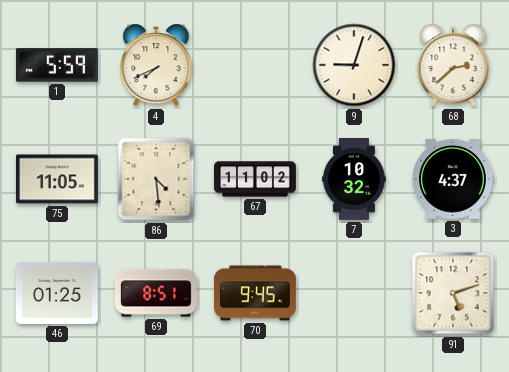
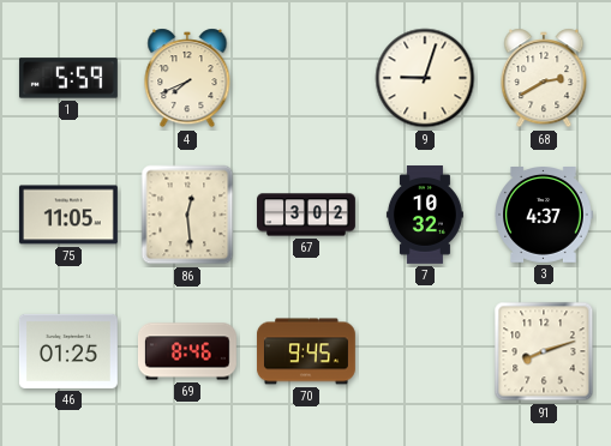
68: 2:38 -> 2:40 (544, 78)
86: 4:29 -> 12:29 (187, 215)
67: 11:02 -> 3:02 (307, 215)
69: 8:51 -> 8:46 (187, 351)
91: 5:12 -> 8:12 (544, 351)
